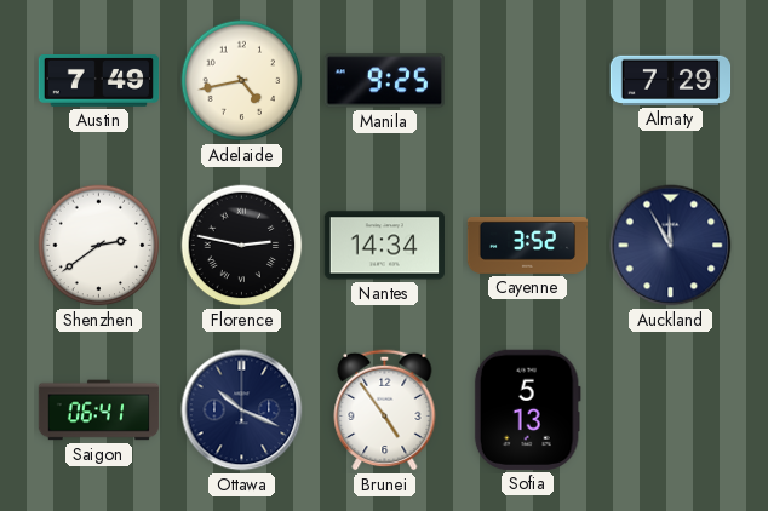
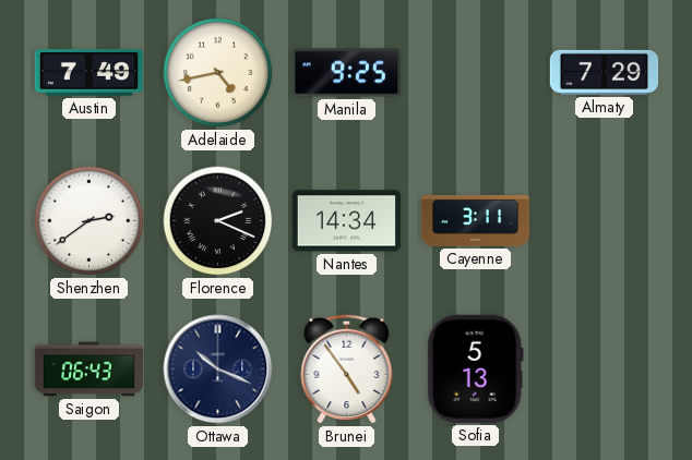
Florence: 2:47 -> 2:19 (218, 221)
Cayenne: 3:52 -> 3:11 (476, 221)
Auckland: 11:55 -> none (671, 246)
Saigon: 06:41 -> 06:43 (90, 370)
